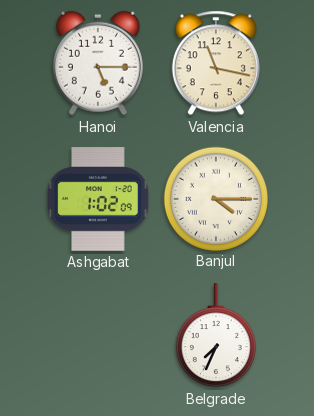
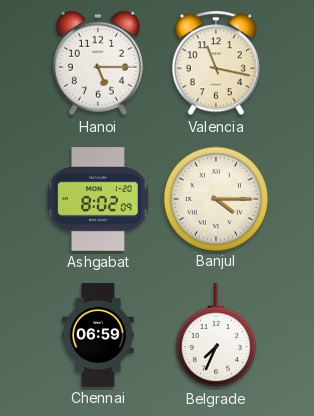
Ashgabat: 1:02 -> 8:02 (98, 199)
Chennai: none -> 06:59 (98, 335)
